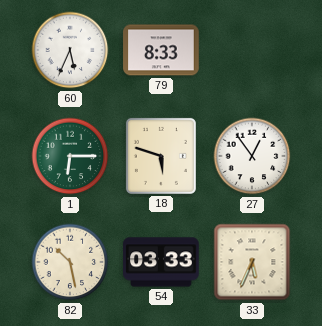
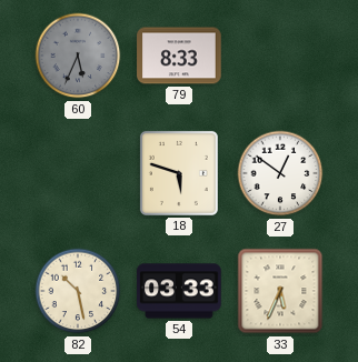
60 dial: white -> grey (78, 56)
1: 6:15 -> none (70, 156)
27: 12:54 -> 12:51 (280, 173)
